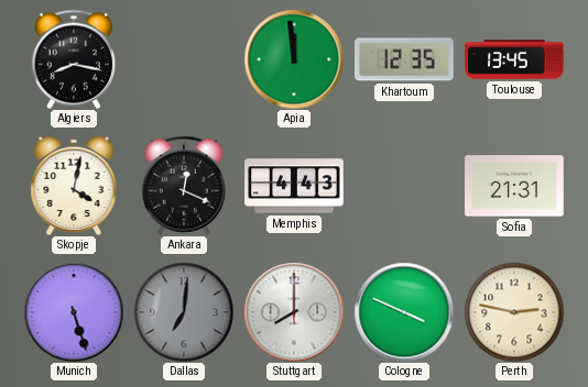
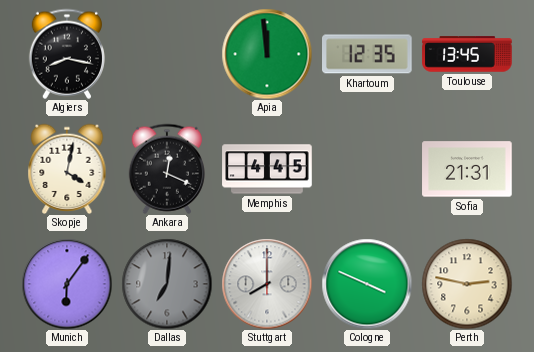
Memphis: 4:43 -> 4:45 (267, 169)
Munich: 5:27 -> 6:06 (67, 284)
